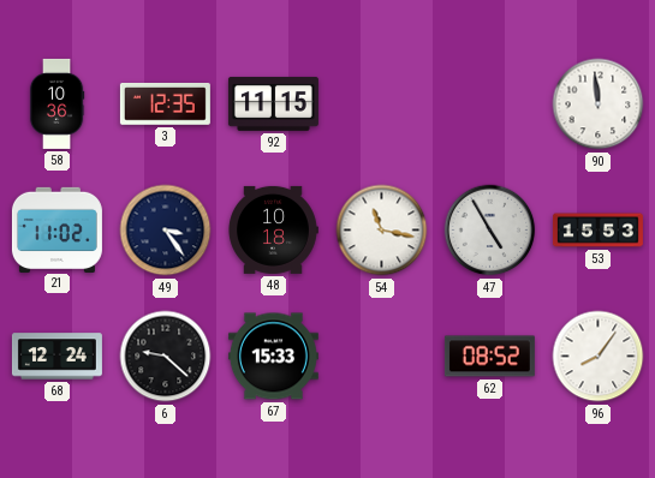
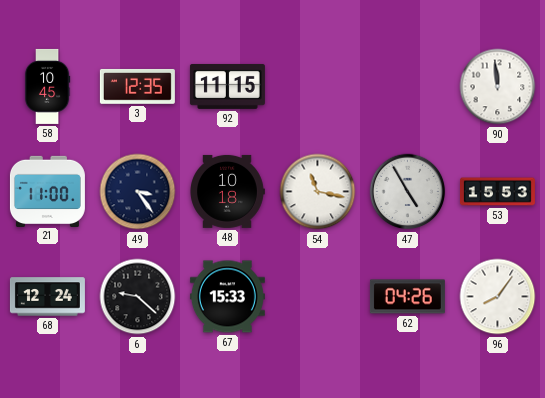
58: 10:36 -> 10:45 (47, 86)
21: 11:02 -> 11:00 (47, 191)
62: 08:52 -> 04:26 (407, 297)
